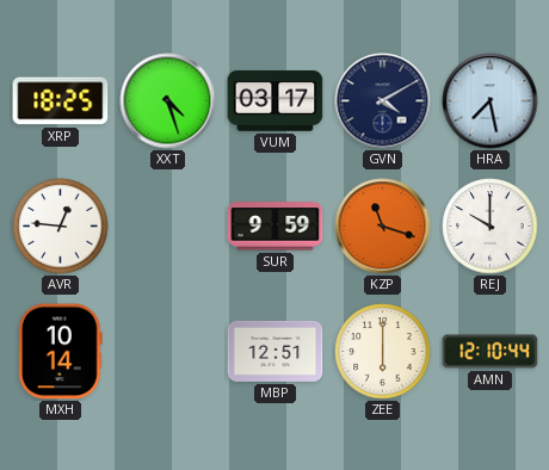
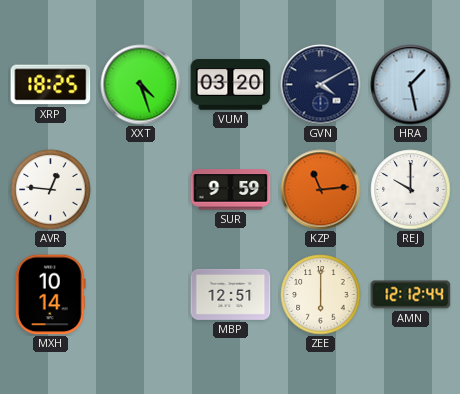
VUM: 03:17 -> 03:20 (231, 85)
HRA: 7:28 -> 1:28 (411, 85)
KZP: 11:18 -> 11:14 (321, 190)
AMN: 12:10 -> 12:12 (411, 295)
